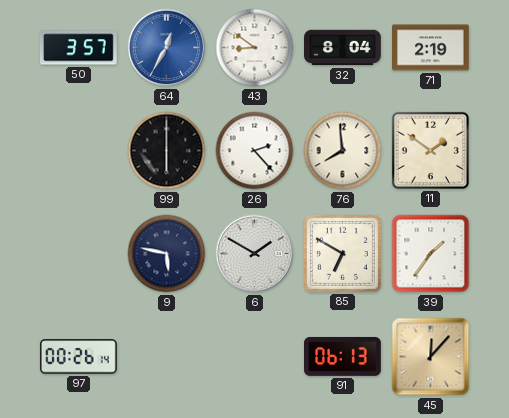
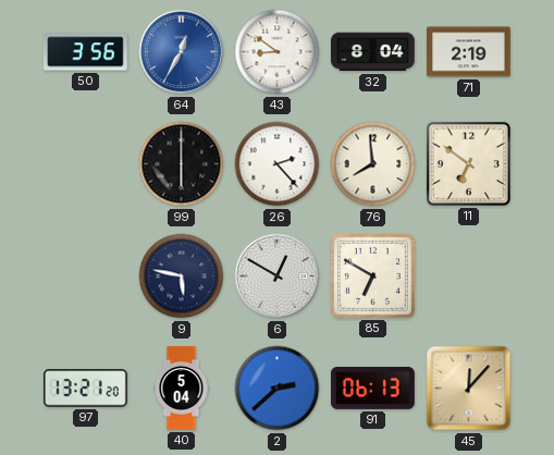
50: 3:57 -> 3:56 (85, 52)
11: 1:51 -> 6:51 (468, 163)
6: 1:50 -> 12:50 (278, 276)
39: 1:36 -> none (431, 254)
97: 00:26 -> 13:21 (85, 389)
40: none -> 5:04 (182, 389)
2: none -> 2:38 (278, 389)
